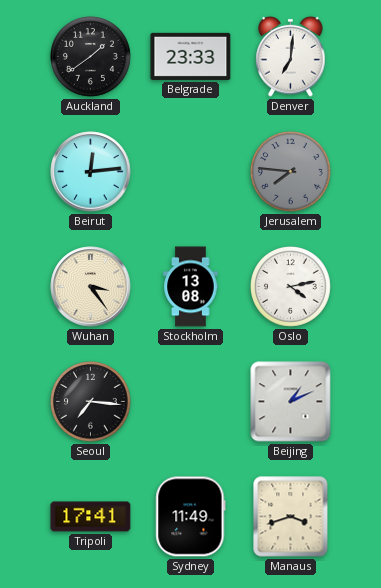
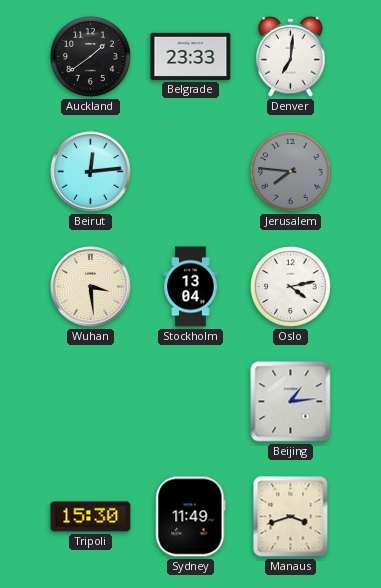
Wuhan: 3:24 -> 3:29 (91, 287)
Stockholm: 13:08 -> 13:04 (191, 287)
Seoul: 7:16 -> none (91, 402)
Beijing: 1:11 -> 1:14 (291, 402)
Tripoli: 17:41 -> 15:30 (91, 517)
